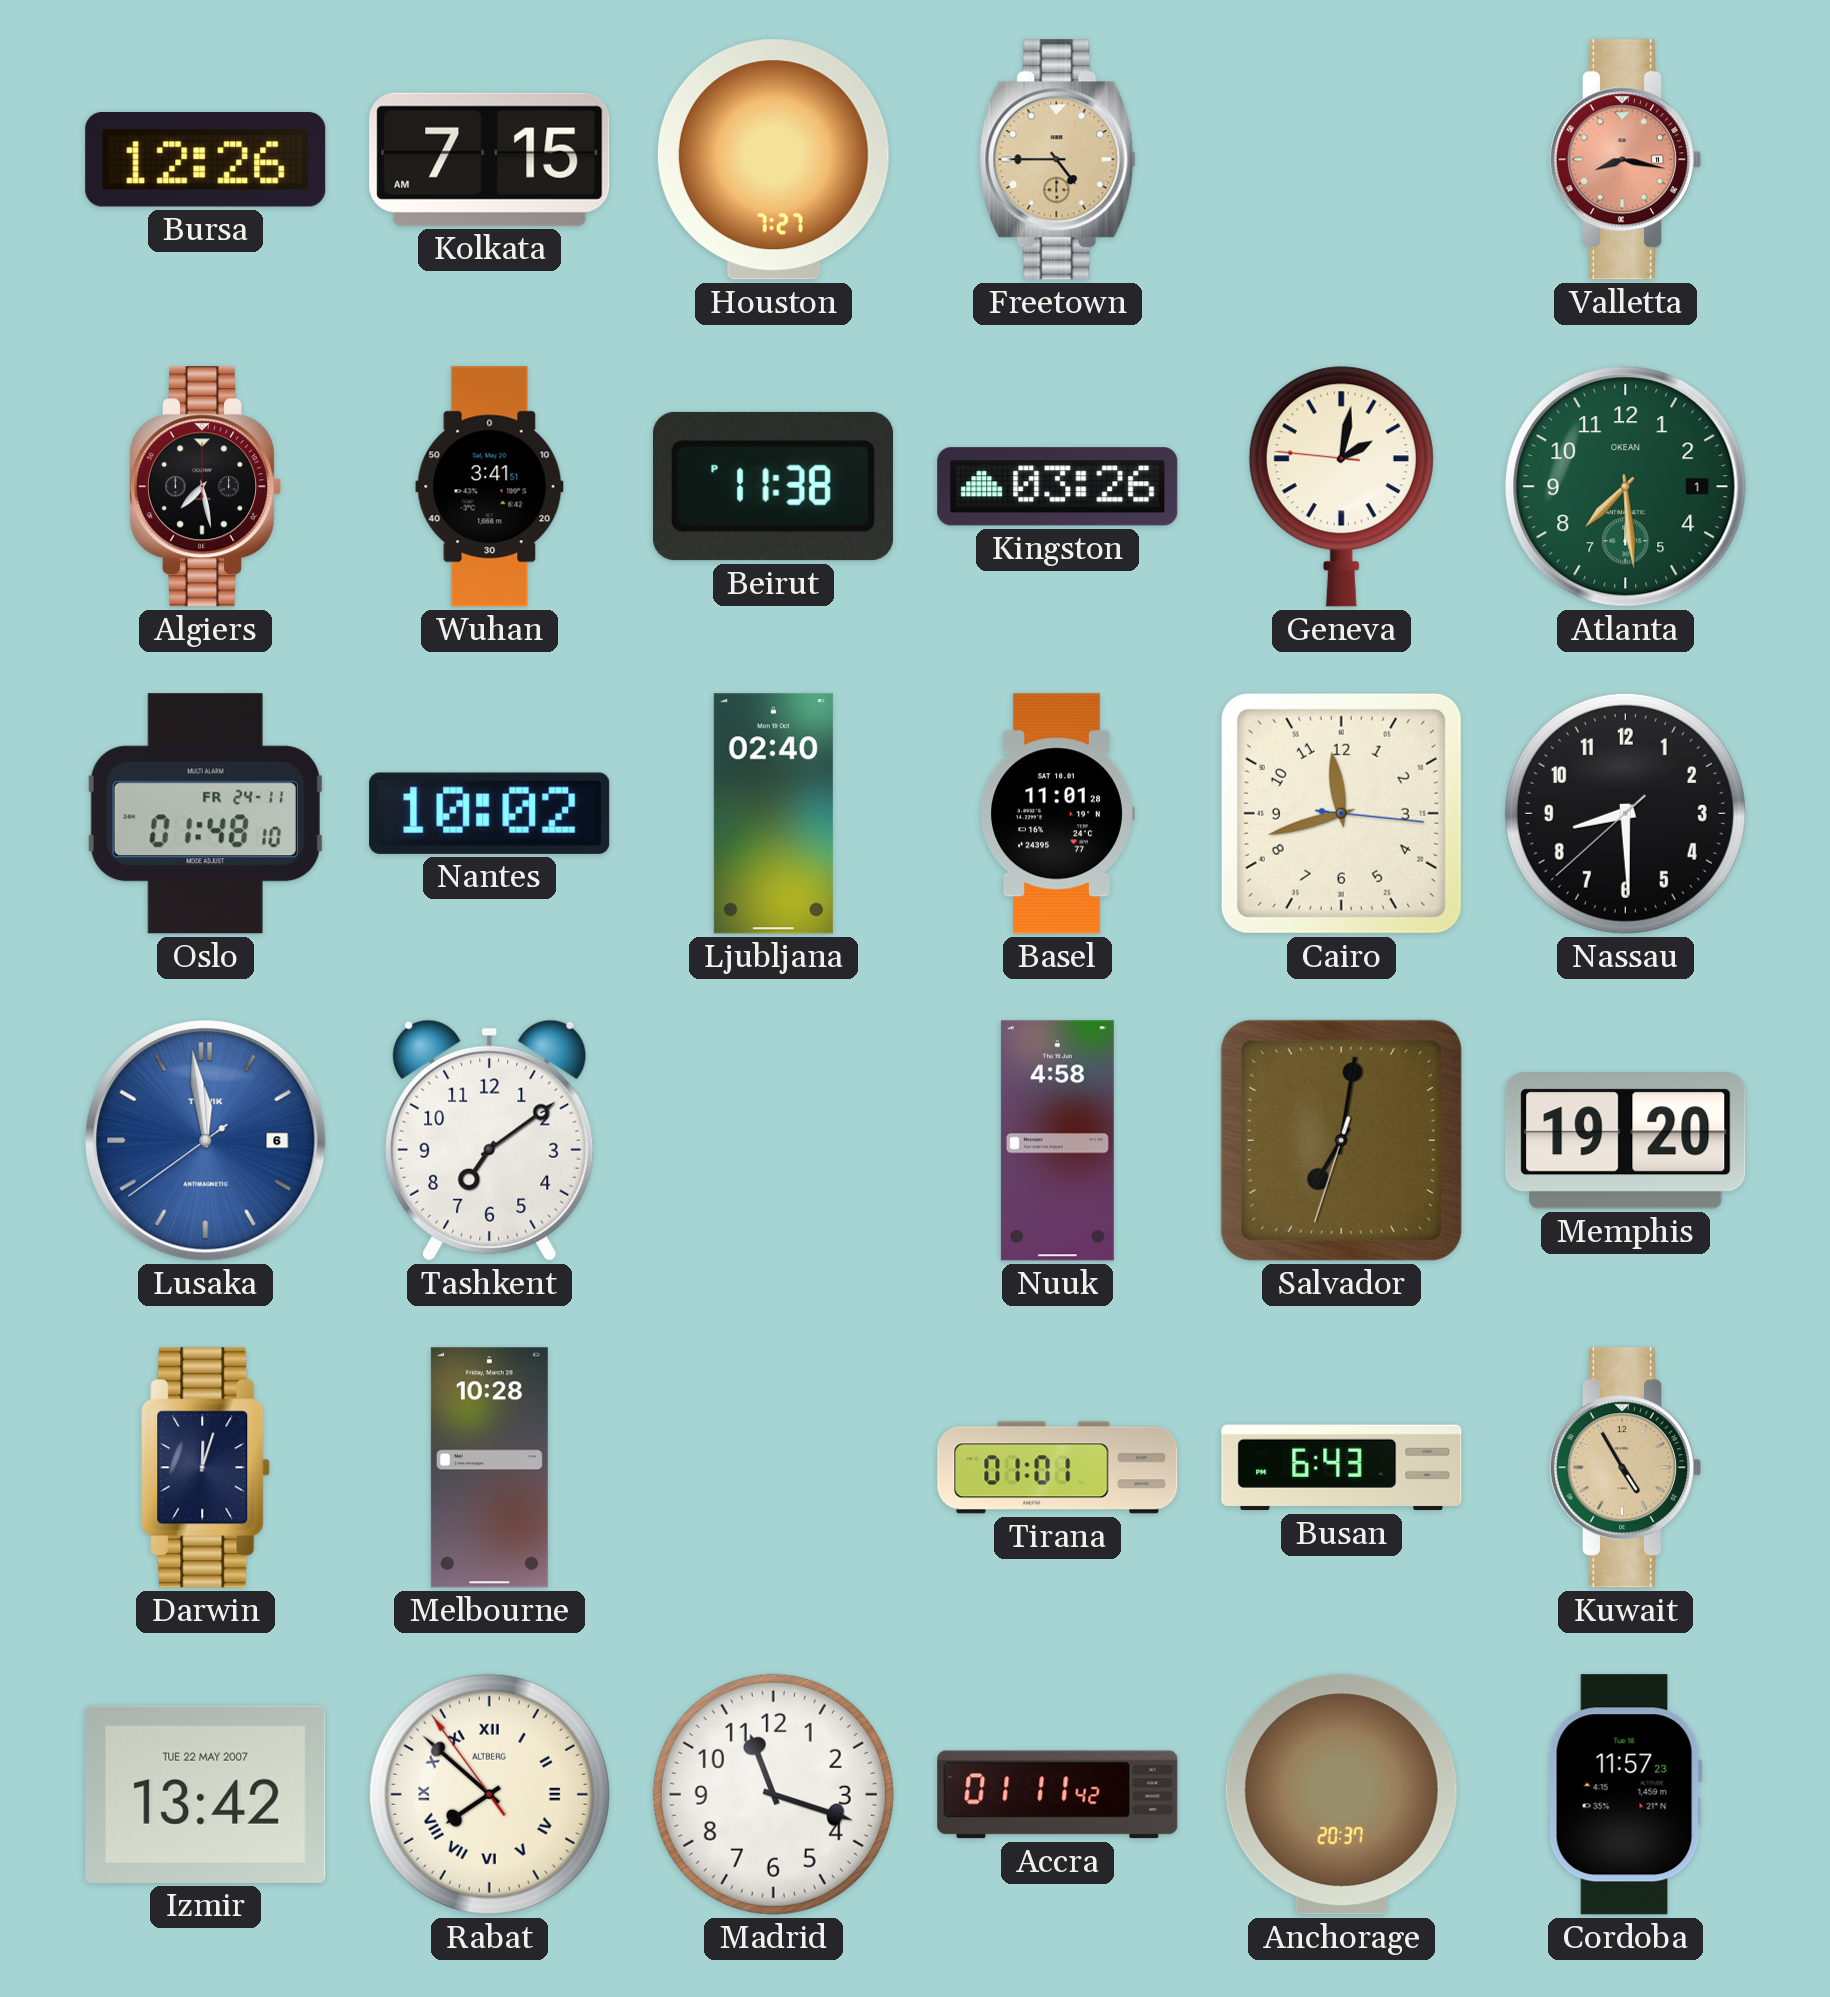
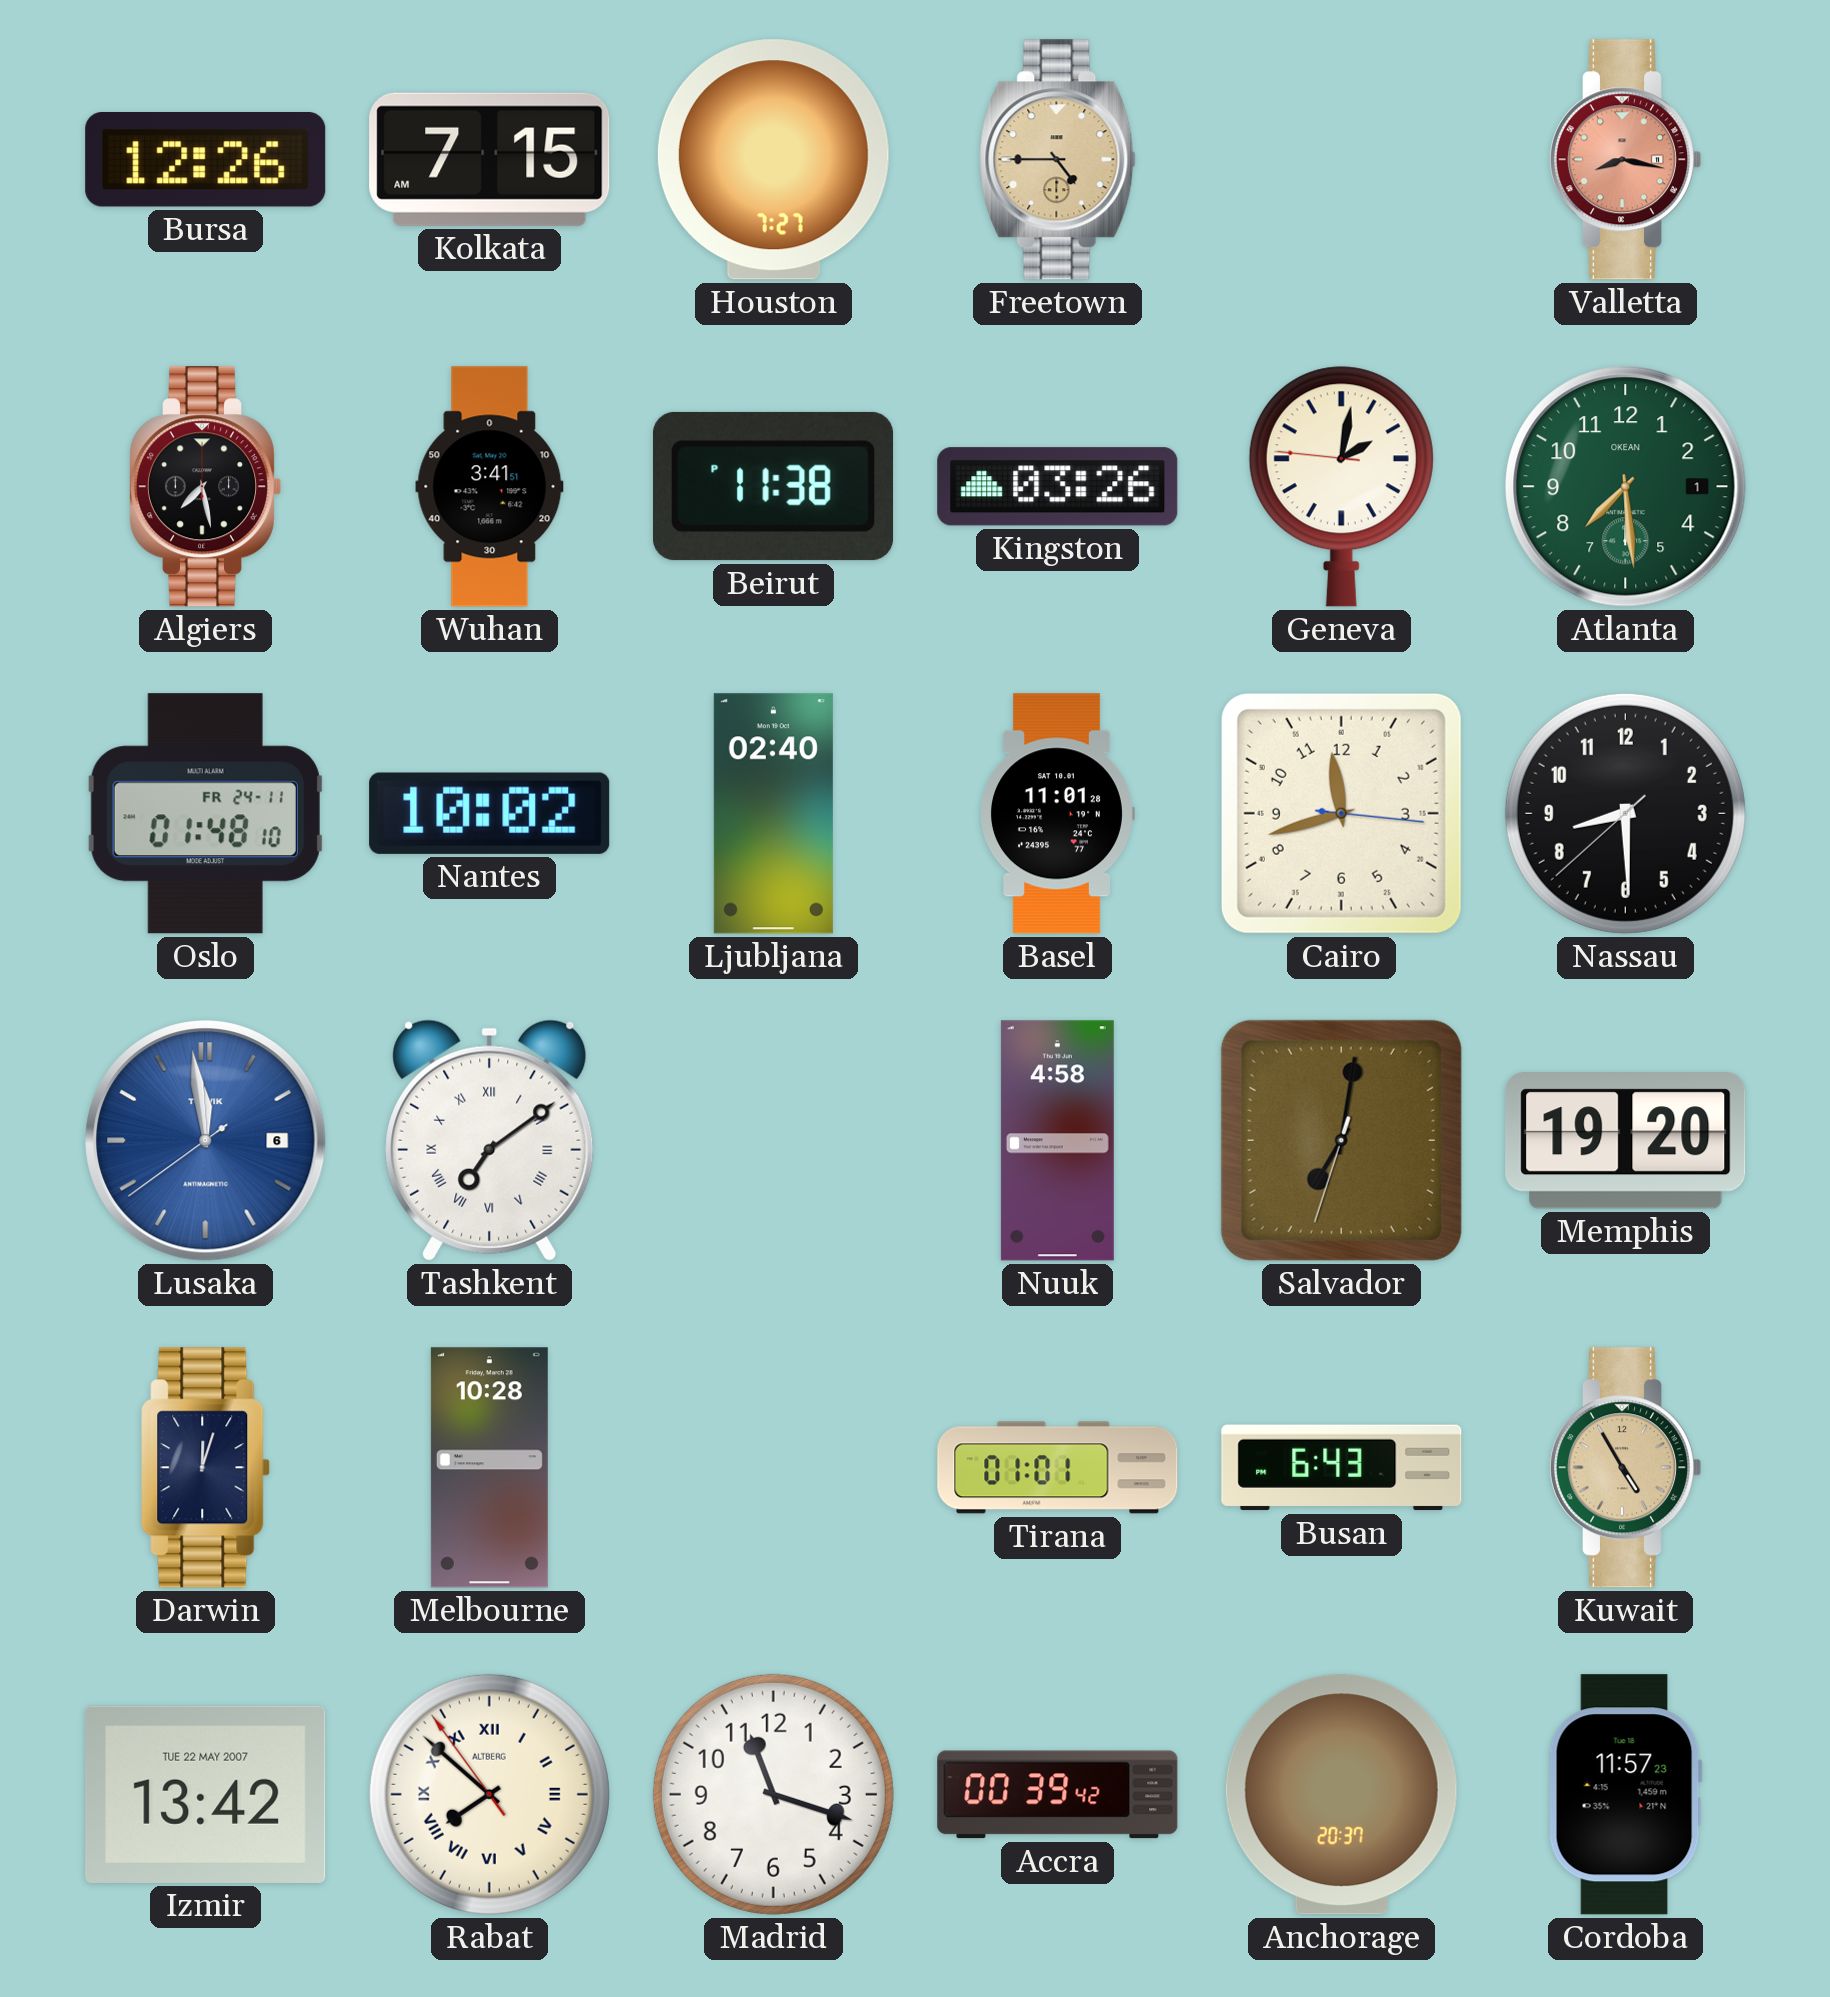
Tashkent numerals: Arabic -> Roman (490, 1140)
Accra: 01:11 -> 00:39 (1058, 1795)
